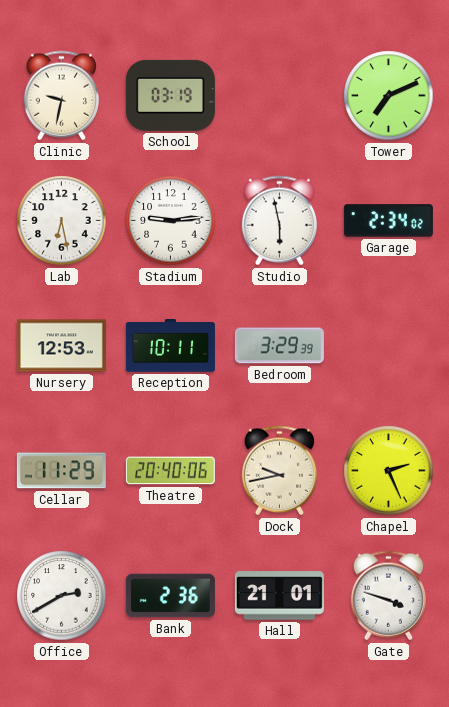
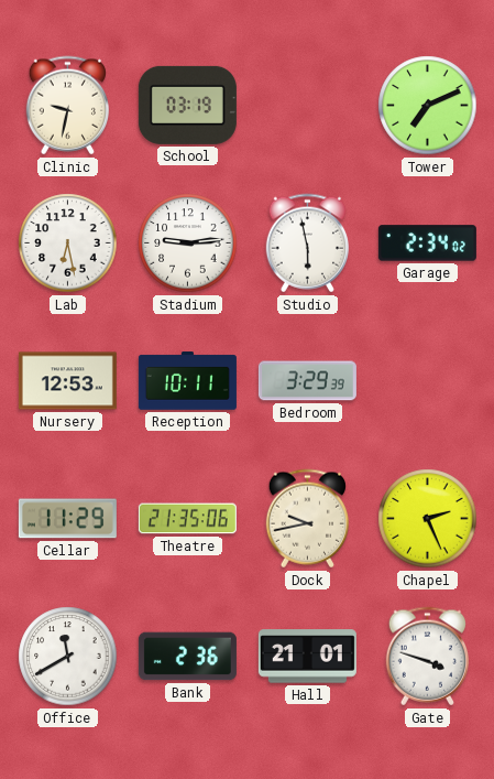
Theatre: 20:40 -> 21:35 (187, 519)
Office: 2:40 -> 11:40 (68, 657)
